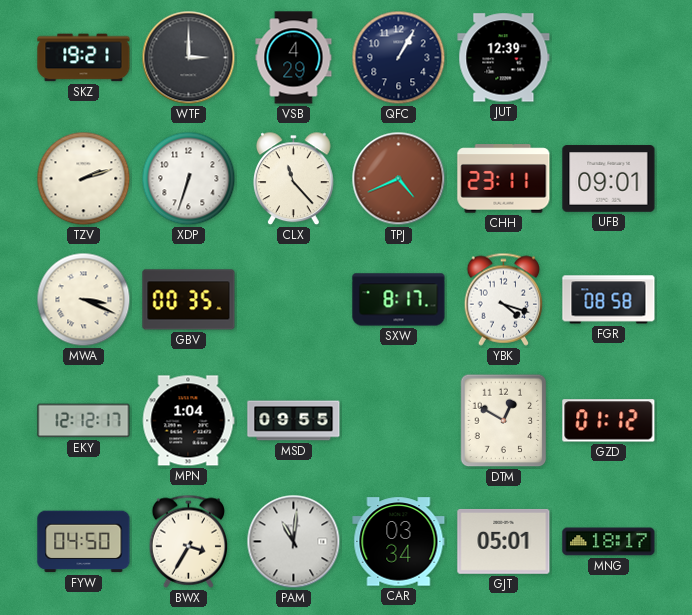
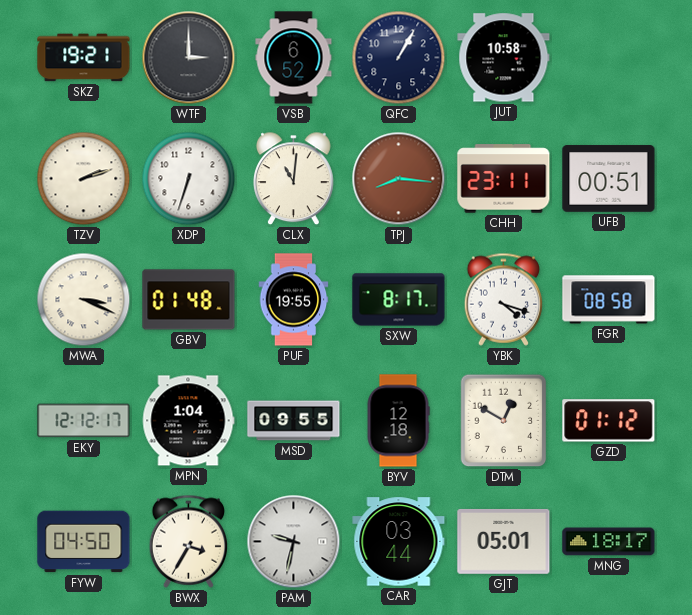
VSB: 4:29 -> 6:52 (294, 58)
JUT: 12:39 -> 10:58 (504, 58)
CLX: 11:23 -> 11:01 (293, 179)
TPJ: 4:41 -> 8:16 (399, 179)
UFB: 09:01 -> 00:51 (609, 179)
GBV: 00:35 -> 01:48 (189, 300)
PUF: none -> 19:55 (294, 300)
BYV: none -> 12:18 (398, 421)
PAM: 11:01 -> 9:32 (294, 542)
CAR: 03:34 -> 03:44 (399, 542)
